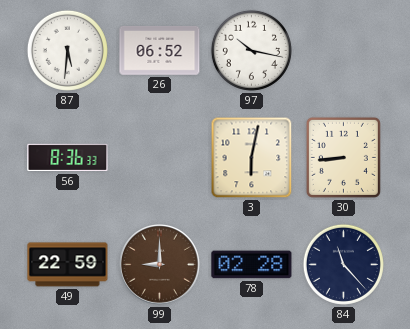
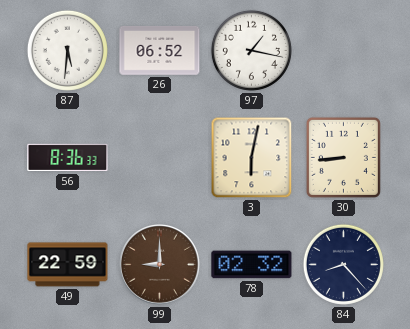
97: 10:17 -> 1:17 (251, 50)
78: 02:28 -> 02:32 (252, 265)
84: 11:23 -> 8:23 (343, 264)
